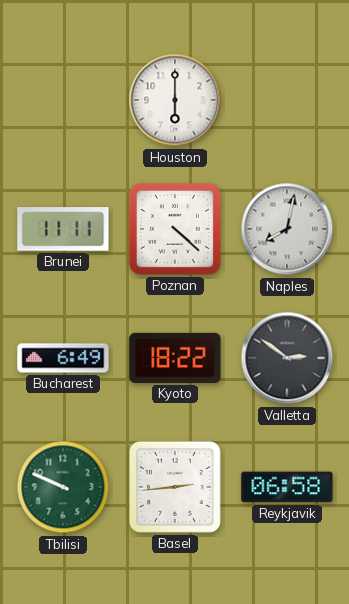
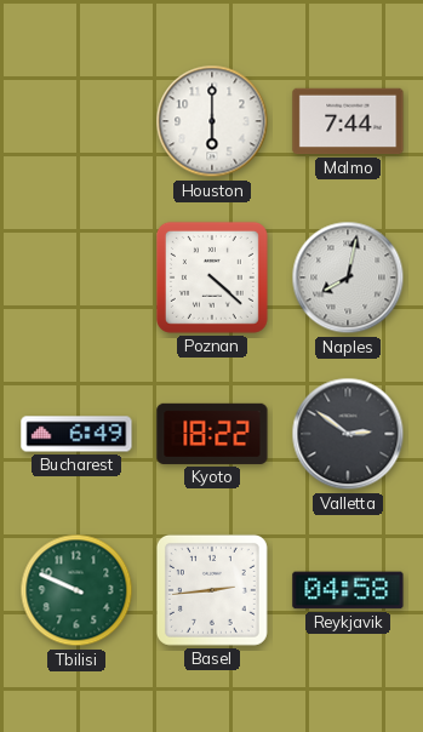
Malmo: none -> 7:44 (348, 121)
Brunei: 11:11 -> none (63, 229)
Reykjavik: 06:58 -> 04:58 (348, 590)
